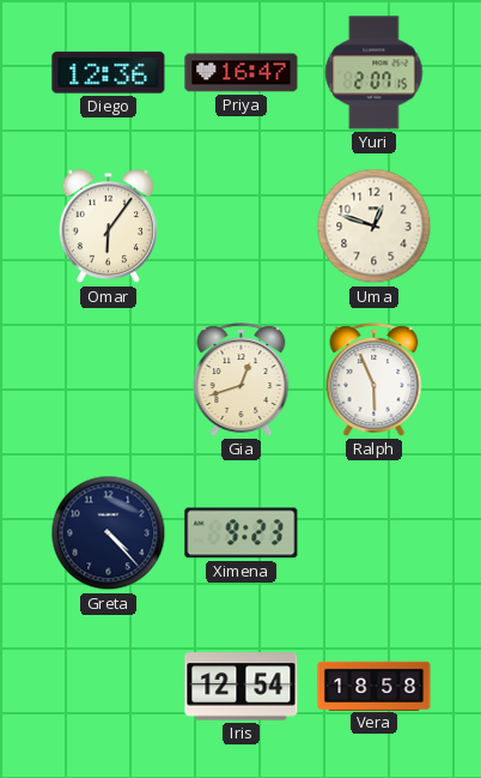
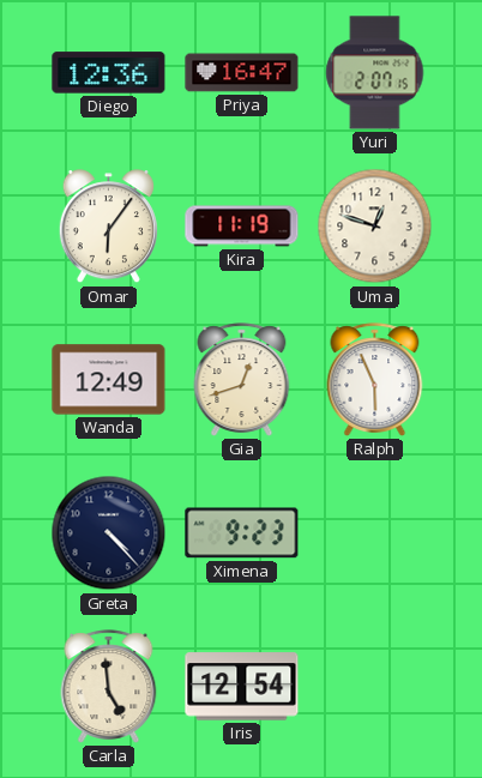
Kira: none -> 11:19 (242, 227)
Wanda: none -> 12:49 (109, 380)
Carla: none -> 4:59 (109, 687)
Vera: 18:58 -> none (375, 686)
